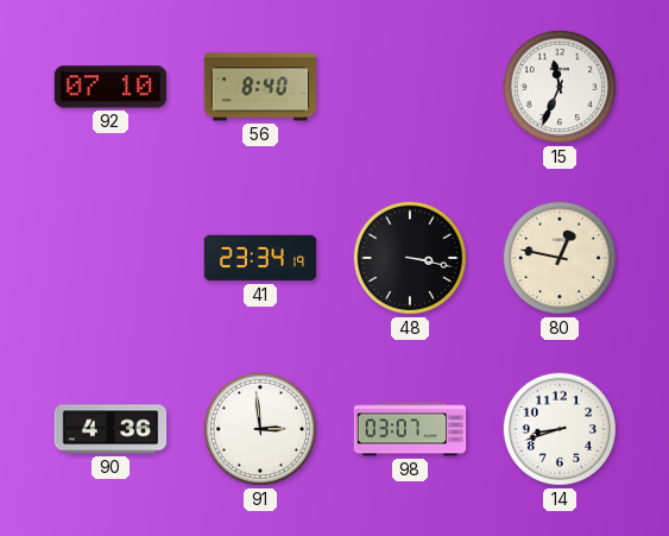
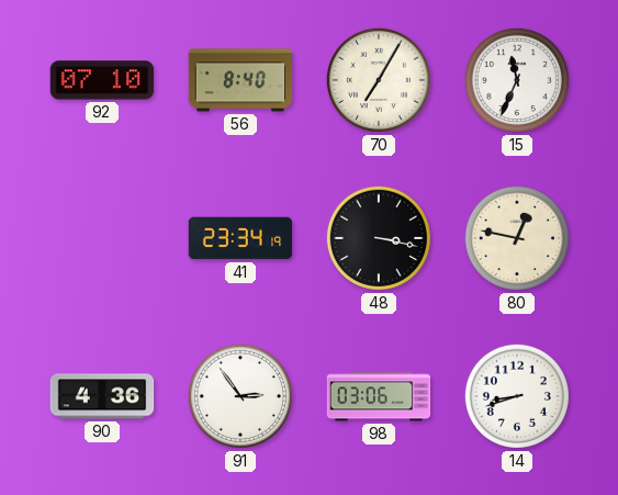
70: none -> 7:05 (379, 80)
91: 2:59 -> 2:54 (240, 396)
98: 03:07 -> 03:06 (379, 396)
